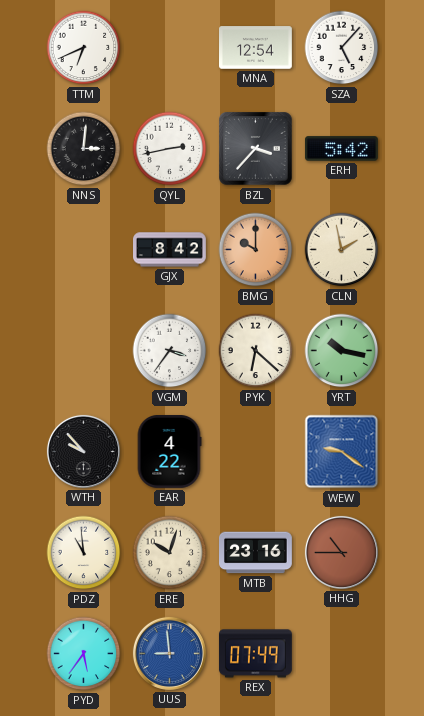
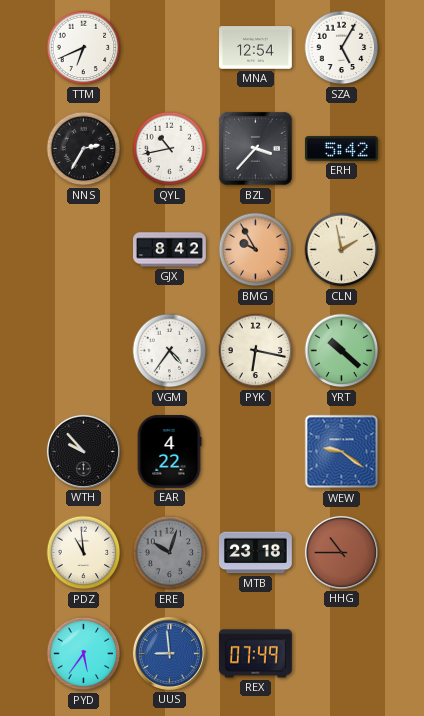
SZA: 5:07 -> 5:05 (342, 48)
NNS: 3:01 -> 2:35 (84, 149)
QYL: 2:43 -> 10:43 (170, 149)
BMG: 10:00 -> 9:55 (256, 250)
VGM: 3:36 -> 4:36 (170, 351)
PYK: 6:22 -> 6:17 (256, 351)
YRT: 10:17 -> 10:22 (342, 351)
ERE dial: cream -> grey (170, 553)
MTB: 23:16 -> 23:18 (256, 553)
